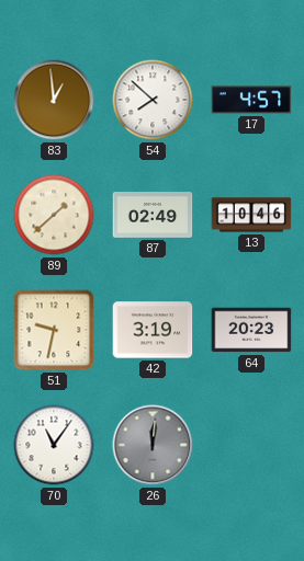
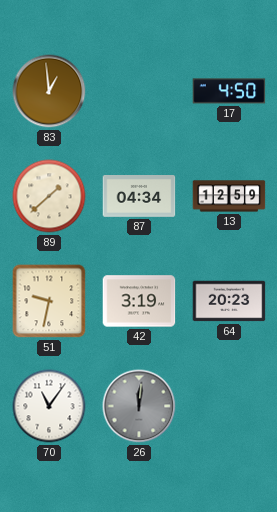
54: 7:52 -> none (153, 100)
17: 4:57 -> 4:50 (229, 91)
87: 02:49 -> 04:34 (139, 197)
13: 10:46 -> 12:59 (229, 196)
